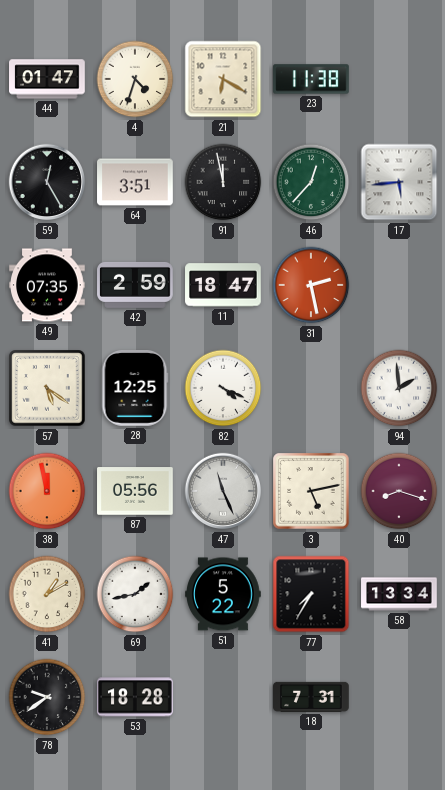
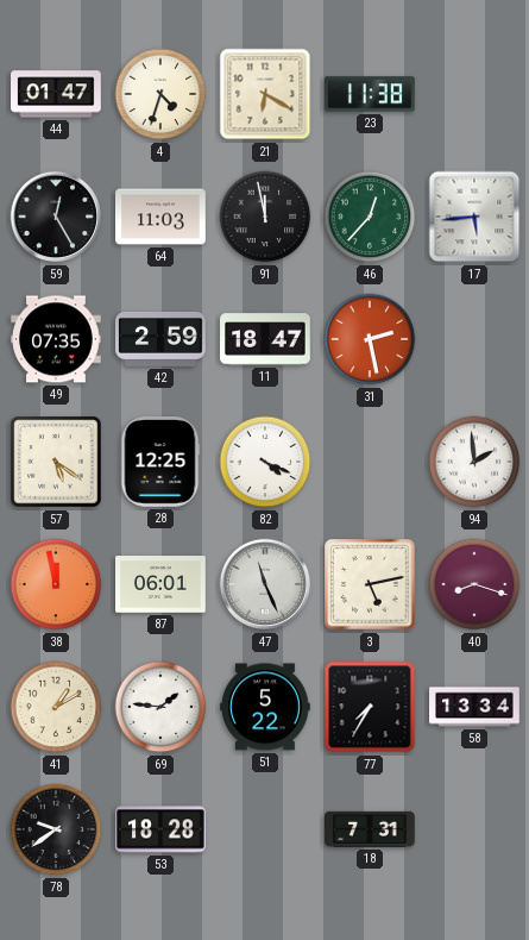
64: 3:51 -> 11:03 (160, 217)
87: 05:56 -> 06:01 (160, 584)
69: 1:43 -> 1:46 (160, 707)
